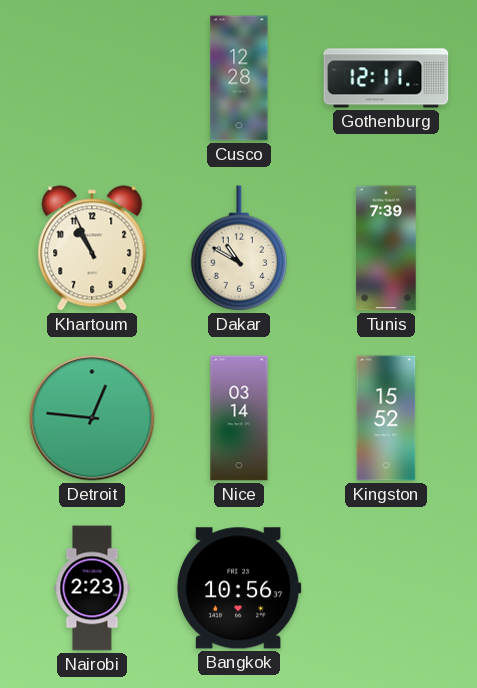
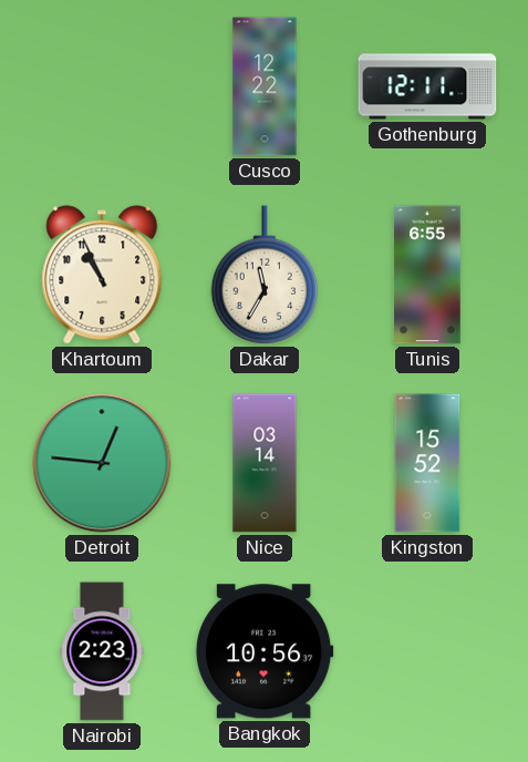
Cusco: 12:28 -> 12:22 (265, 86)
Dakar: 10:50 -> 11:35 (263, 275)
Tunis: 7:39 -> 6:55 (427, 275)
